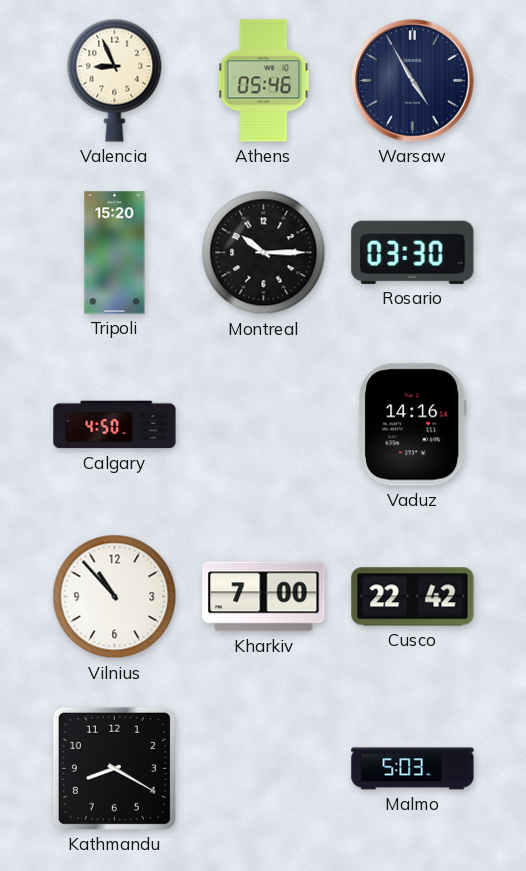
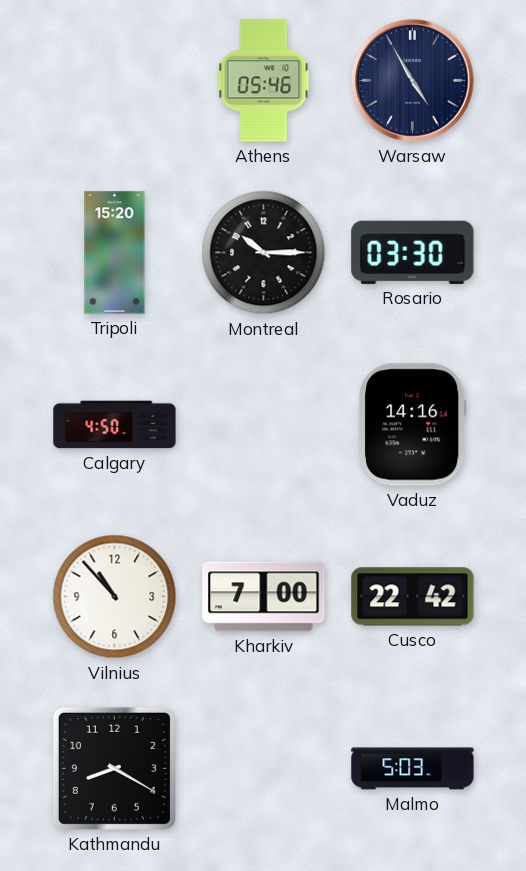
Valencia: 8:56 -> none (115, 80)
